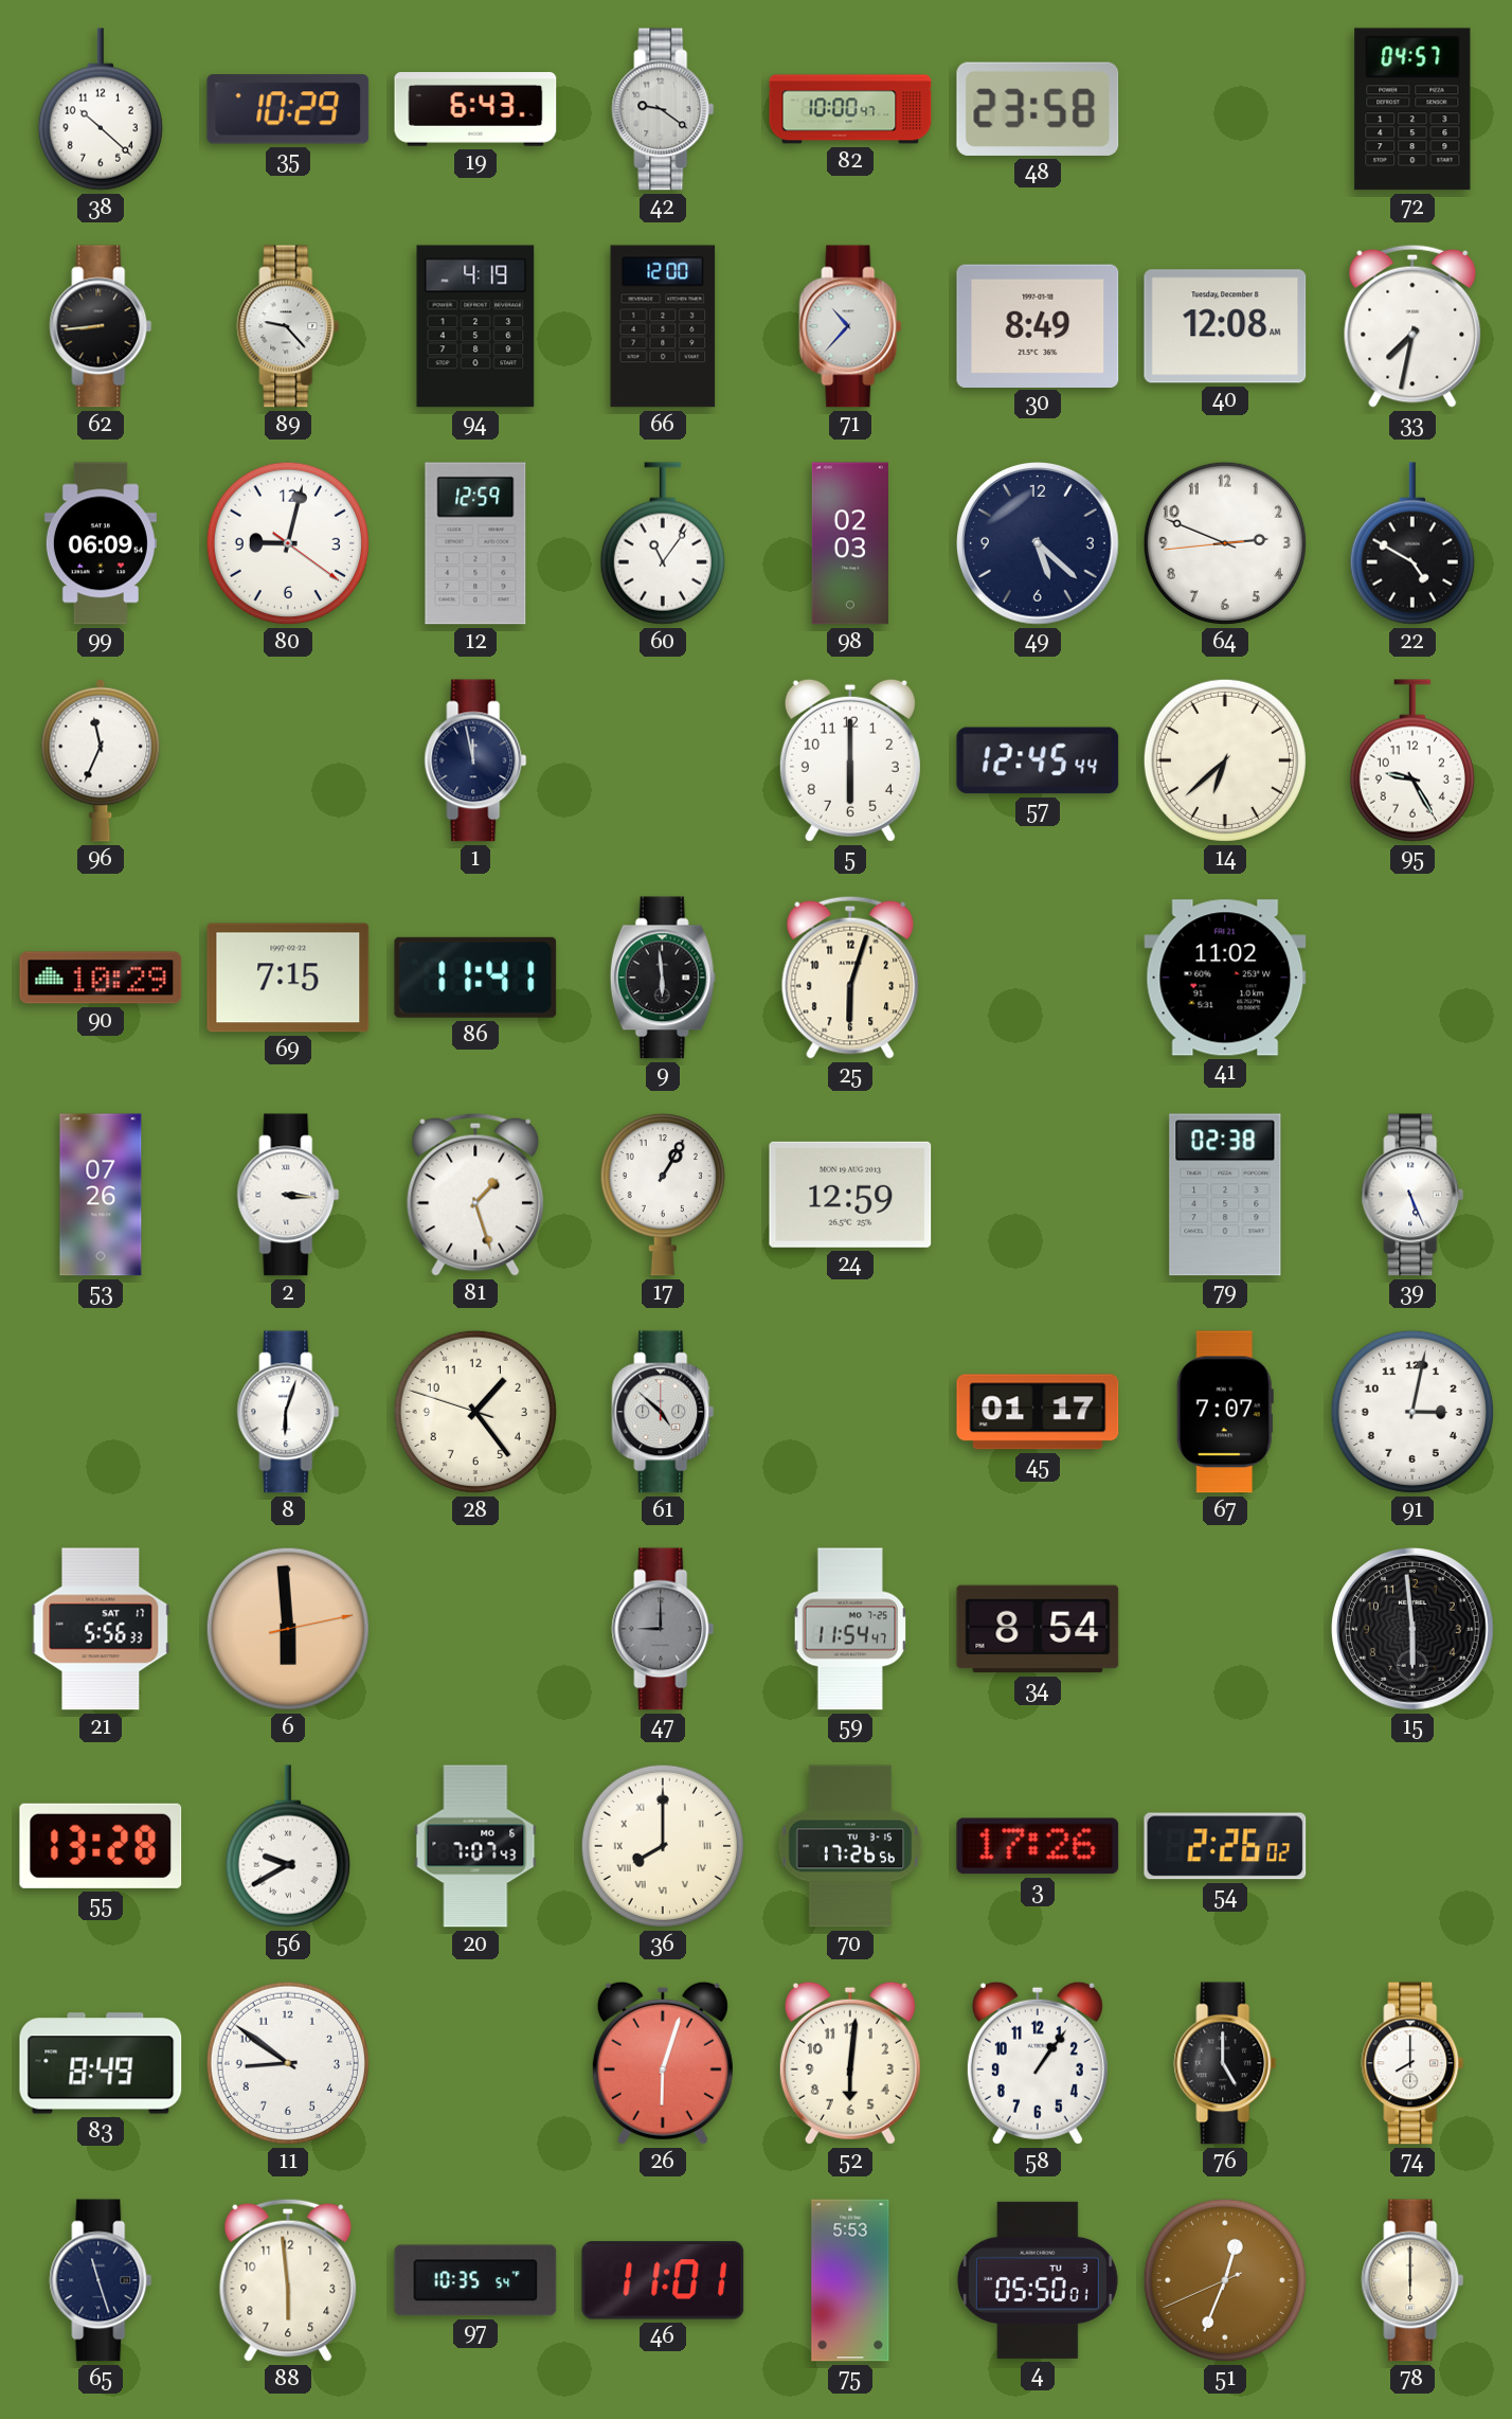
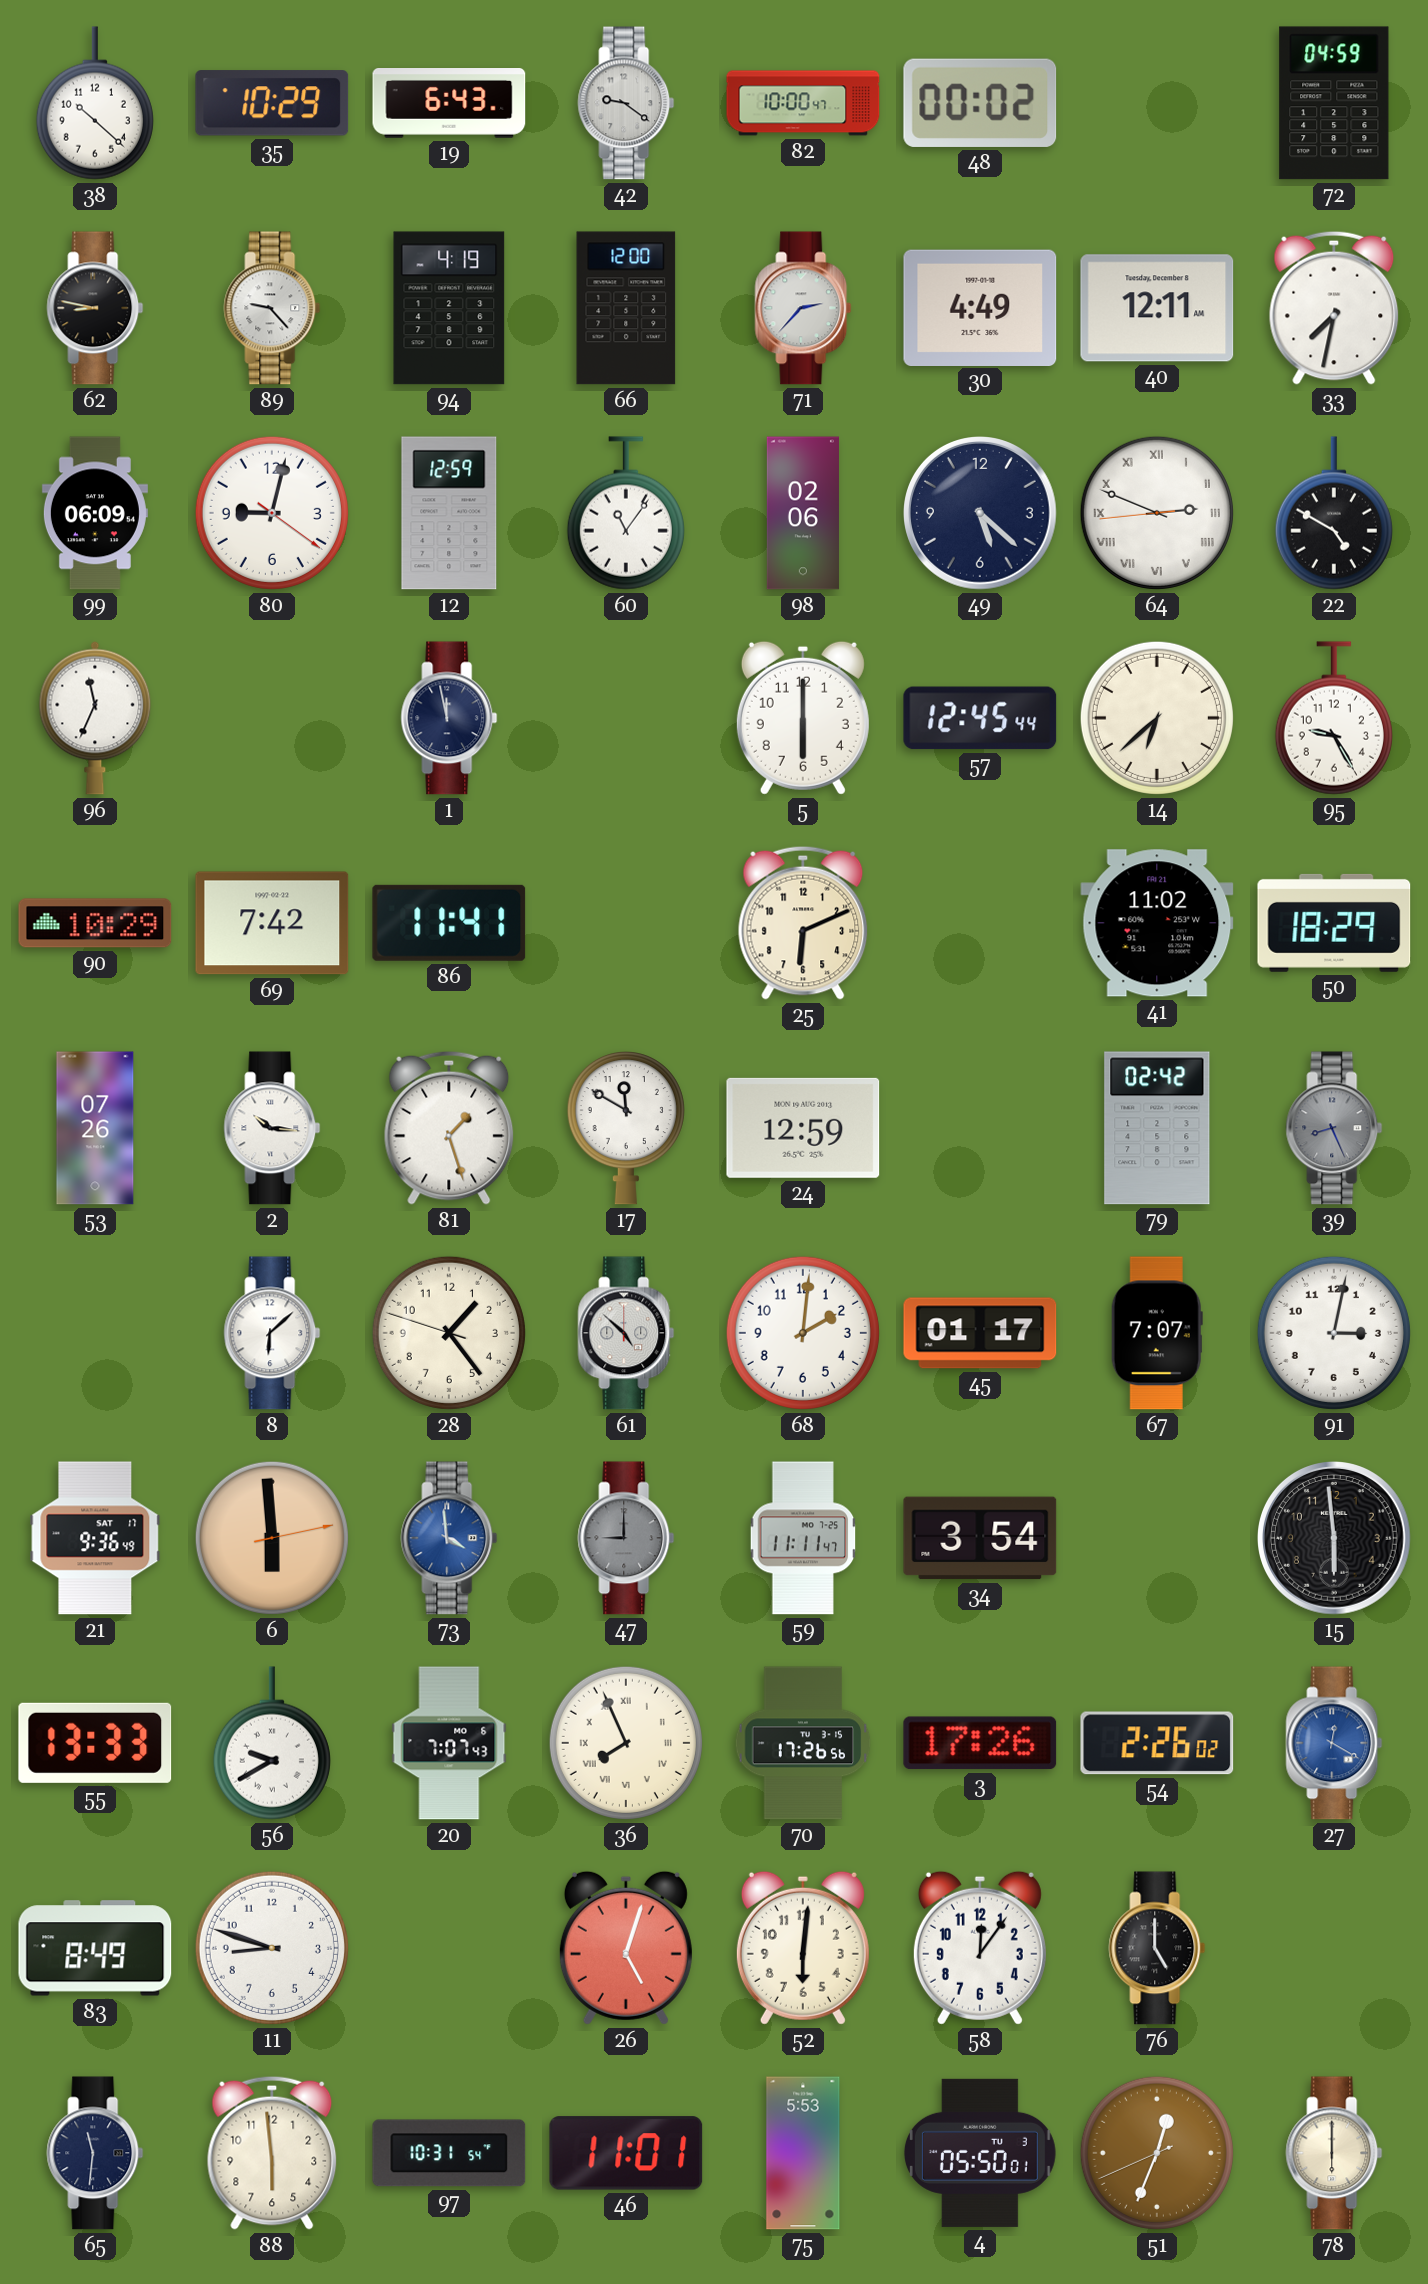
48: 23:58 -> 00:02 (980, 103)
72: 04:57 -> 04:59 (1334, 103)
62: 8:44 -> 8:47 (95, 308)
71: 10:37 -> 2:37 (803, 308)
30: 8:49 -> 4:49 (980, 307)
40: 12:08 -> 12:11 (1157, 308)
98: 02:03 -> 02:06 (803, 513)
64 numerals: Arabic -> Roman (1157, 513)
69: 7:15 -> 7:42 (272, 923)
9: 5:59 -> none (663, 978)
25: 6:03 -> 6:11 (803, 923)
50: none -> 18:29 (1334, 923)
2: 3:16 -> 10:16 (272, 1128)
17: 1:05 -> 11:50 (626, 1129)
79: 02:38 -> 02:42 (1157, 1128)
39: 5:26 -> 8:26 (1334, 1128)
39 dial: white -> grey (1334, 1128)
8: 6:03 -> 6:08 (272, 1333)
68: none -> 2:01 (803, 1333)
21: 5:56 -> 9:36 (95, 1538)
73: none -> 3:59 (449, 1538)
59: 11:54 -> 11:11 (803, 1538)
34: 8:54 -> 3:54 (980, 1538)
55: 13:28 -> 13:33 (95, 1743)
36: 8:00 -> 7:56 (626, 1743)
27: none -> 12:20 (1334, 1743)
11: 8:51 -> 8:48 (272, 1948)
26: 6:03 -> 5:03 (626, 1948)
58: 1:06 -> 12:06 (980, 1948)
74: 8:00 -> none (1412, 2063)
65: 11:27 -> 11:31 (95, 2153)
97: 10:35 -> 10:31 (449, 2153)
